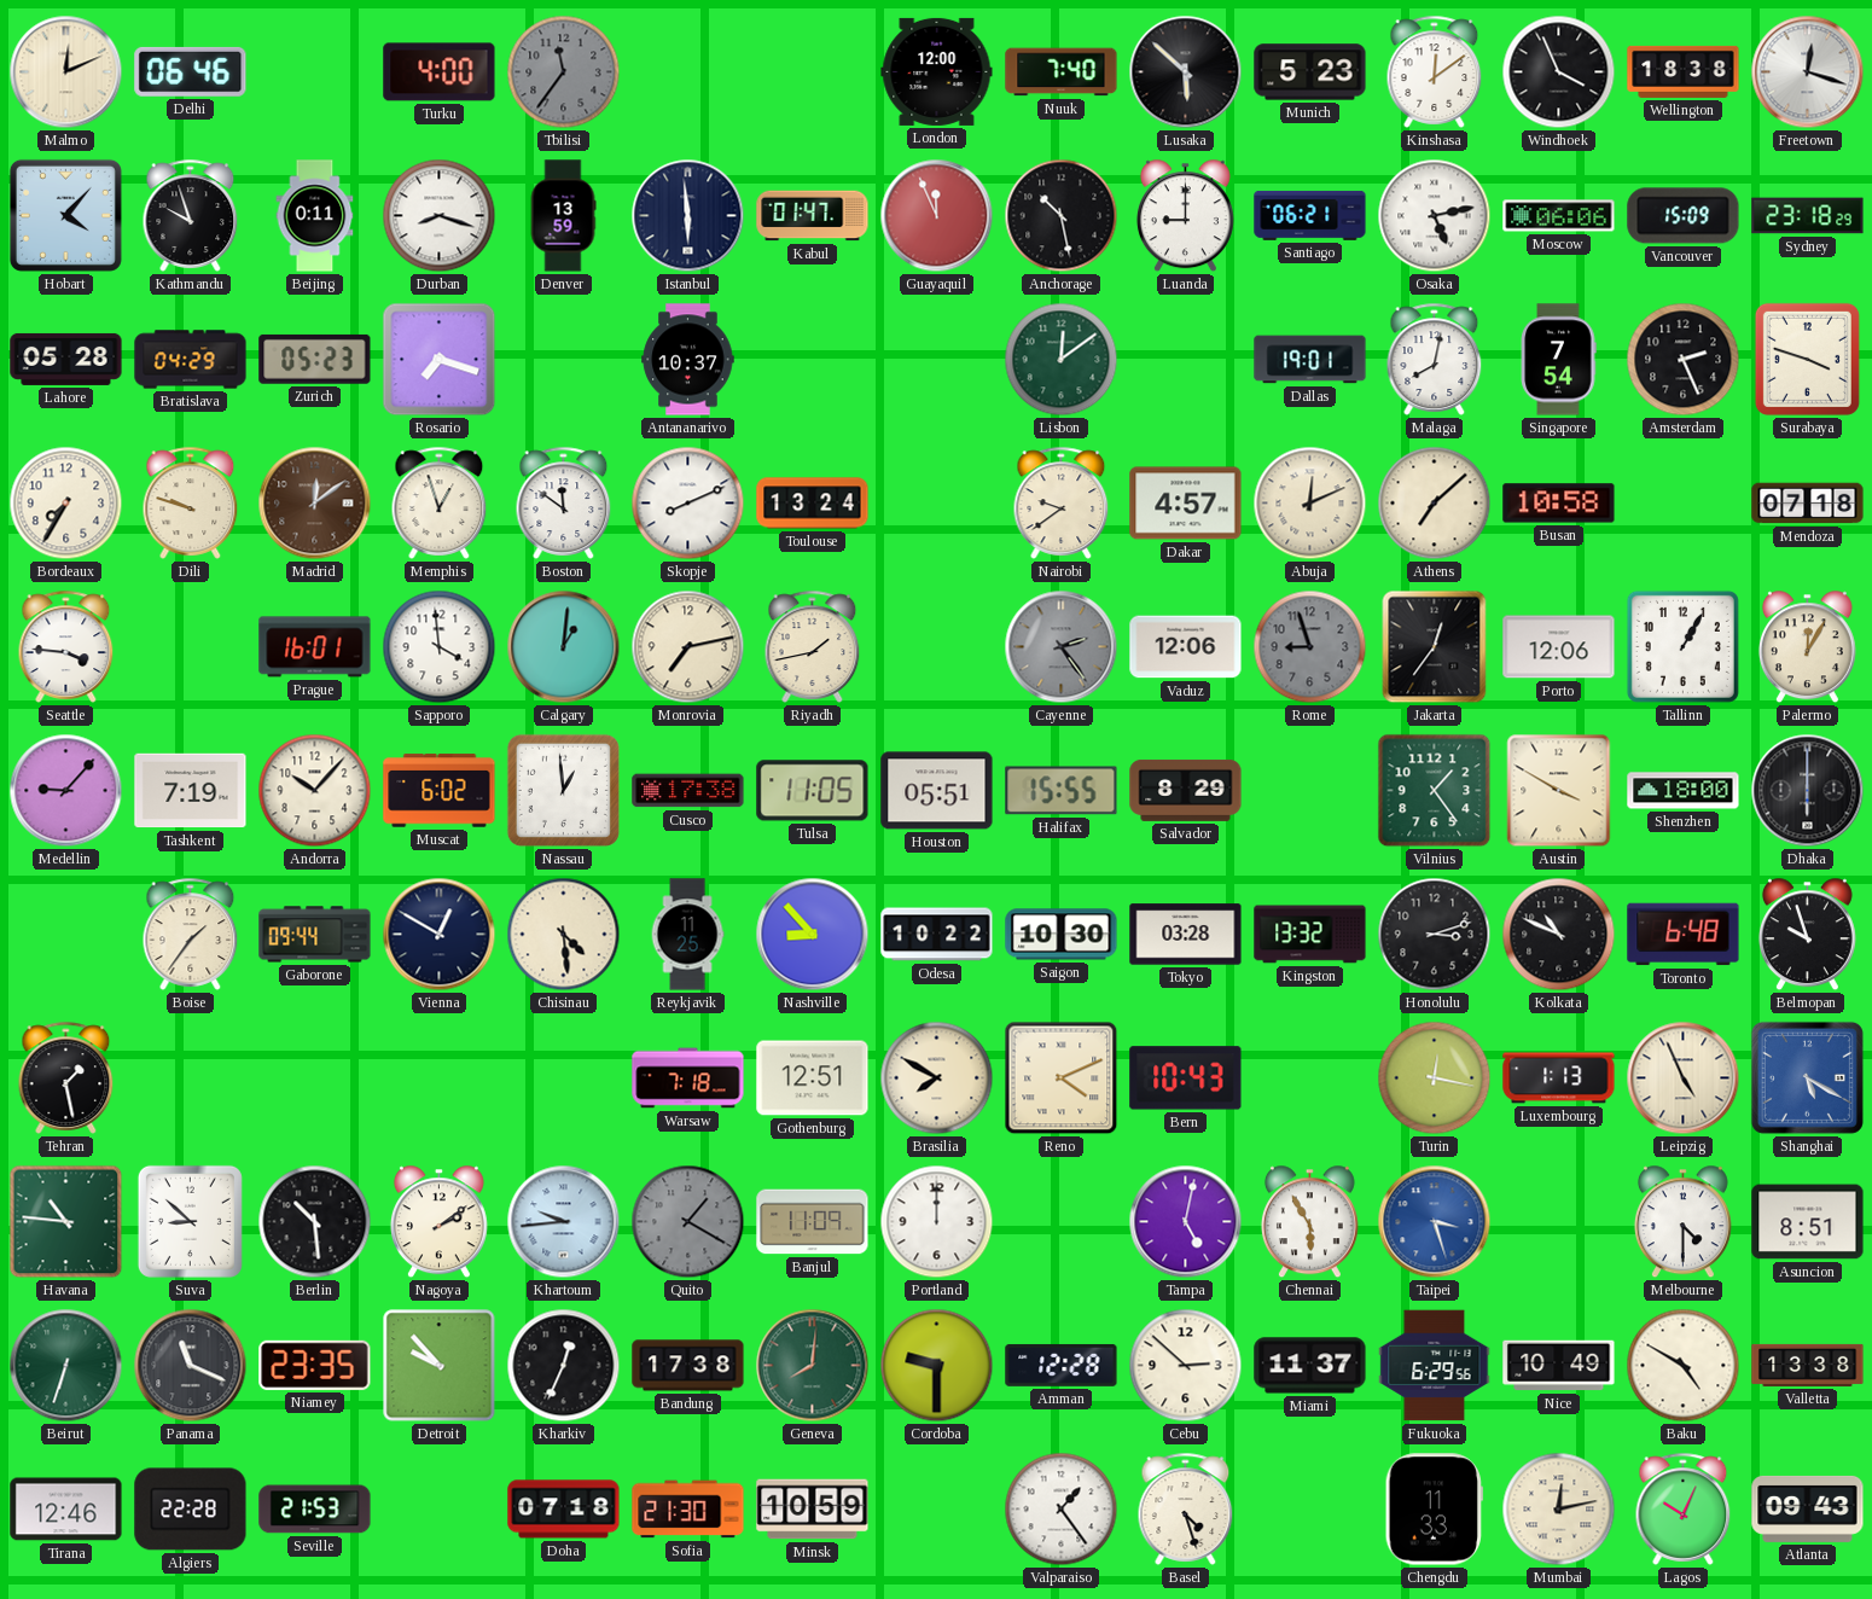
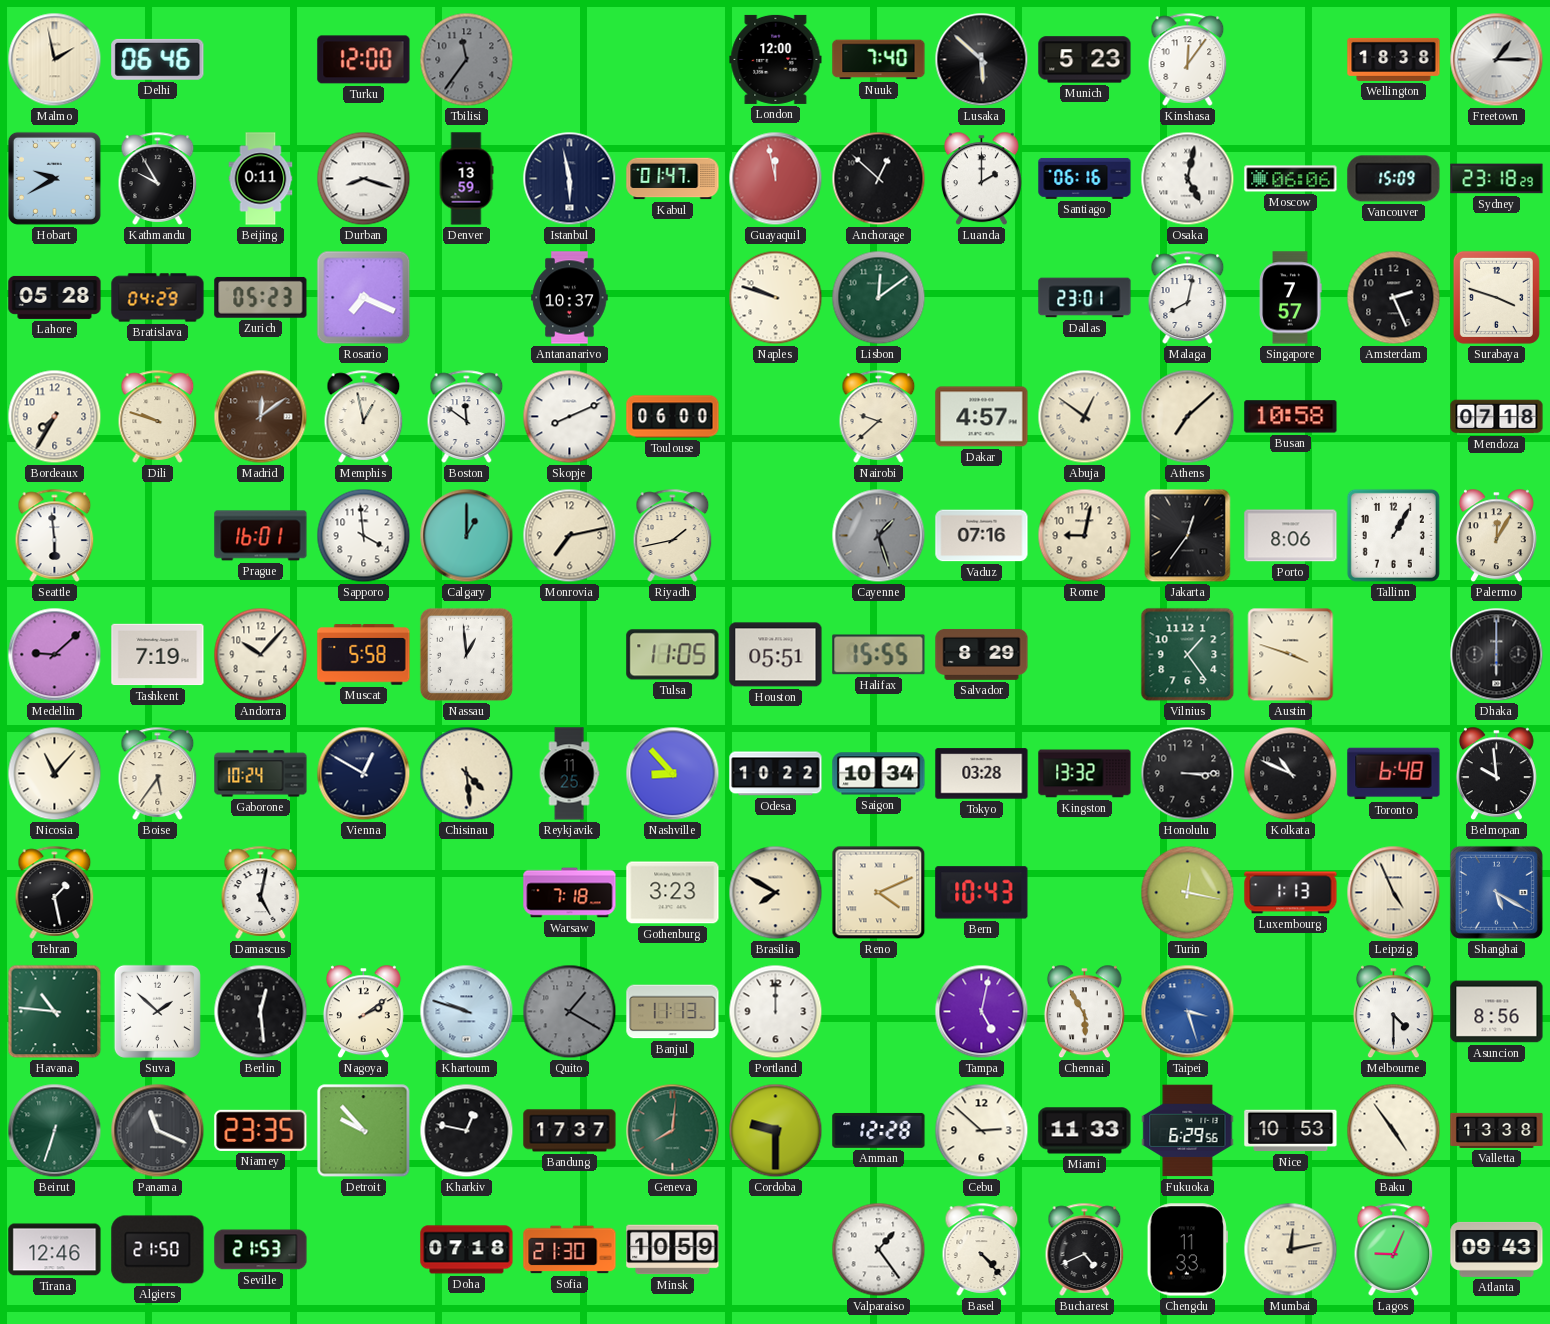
Malmo: 12:11 -> 1:58 (55, 60)
Turku: 4:00 -> 12:00 (364, 60)
Kinshasa: 12:09 -> 12:06 (1188, 59)
Windhoek: 3:56 -> none (1559, 72)
Freetown: 12:18 -> 1:15 (1497, 60)
Hobart: 4:07 -> 9:40 (54, 178)
Kathmandu: 9:57 -> 9:55 (158, 178)
Istanbul: 5:59 -> 5:58 (570, 179)
Guayaquil: 11:56 -> 11:58 (776, 179)
Anchorage: 10:28 -> 12:52 (879, 179)
Luanda: 9:00 -> 2:00 (981, 179)
Santiago: 06:21 -> 06:16 (1085, 178)
Osaka: 5:13 -> 5:02 (1188, 179)
Rosario: 7:18 -> 7:19 (364, 298)
Naples: none -> 9:48 (776, 298)
Dallas: 19:01 -> 23:01 (1085, 298)
Singapore: 7:54 -> 7:57 (1290, 298)
Memphis: 12:57 -> 12:58 (364, 416)
Toulouse: 13:24 -> 06:00 (673, 417)
Nairobi: 9:39 -> 9:38 (879, 416)
Abuja: 12:11 -> 12:51 (1085, 417)
Seattle: 3:46 -> 5:59 (55, 535)
Calgary: 1:01 -> 1:00 (467, 536)
Cayenne: 2:24 -> 1:27 (879, 536)
Vaduz: 12:06 -> 07:16 (982, 536)
Rome: 8:57 -> 9:02 (1085, 536)
Rome dial: grey -> cream (1085, 536)
Porto: 12:06 -> 8:06 (1291, 536)
Medellin: 9:07 -> 9:08 (55, 655)
Muscat: 6:02 -> 5:58 (364, 655)
Cusco: 17:38 -> none (688, 791)
Austin: 3:50 -> 3:48 (1291, 655)
Shenzhen: 18:00 -> none (1684, 791)
Nicosia: none -> 11:07 (55, 774)
Boise: 1:36 -> 5:36 (158, 773)
Gaborone: 09:44 -> 10:24 (261, 774)
Saigon: 10:30 -> 10:34 (879, 774)
Honolulu: 3:12 -> 3:15 (1188, 774)
Belmopan: 9:57 -> 9:59 (1496, 774)
Damascus: none -> 5:02 (261, 892)
Gothenburg: 12:51 -> 3:23 (673, 893)
Suva: 8:52 -> 1:52 (157, 1011)
Berlin: 10:29 -> 12:29 (261, 1012)
Khartoum: 9:44 -> 9:48 (467, 1012)
Banjul: 11:09 -> 11:13 (673, 1012)
Asuncion: 8:51 -> 8:56 (1497, 1012)
Kharkiv: 12:34 -> 12:47 (467, 1131)
Bandung: 17:38 -> 17:37 (570, 1131)
Miami: 11:37 -> 11:33 (1085, 1131)
Nice: 10:49 -> 10:53 (1291, 1131)
Baku: 4:50 -> 4:54 (1394, 1131)
Algiers: 22:28 -> 21:50 (158, 1250)
Basel: 4:27 -> 4:23 (982, 1249)
Bucharest: none -> 4:41 (1085, 1249)
Lagos: 10:04 -> 9:04 (1394, 1249)
